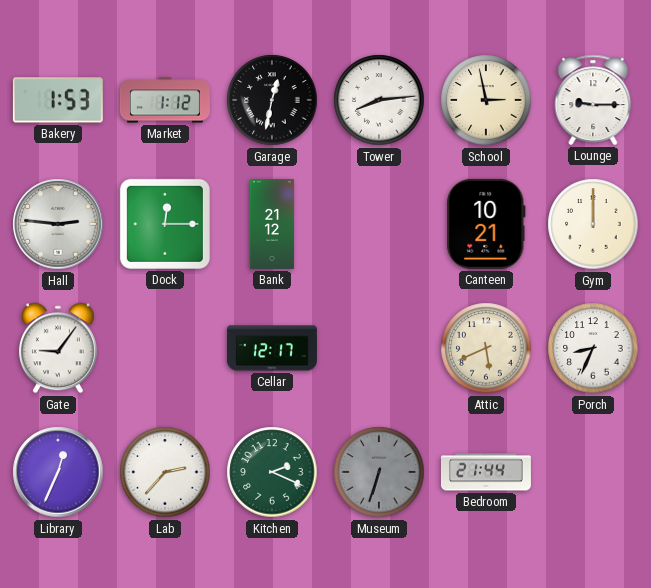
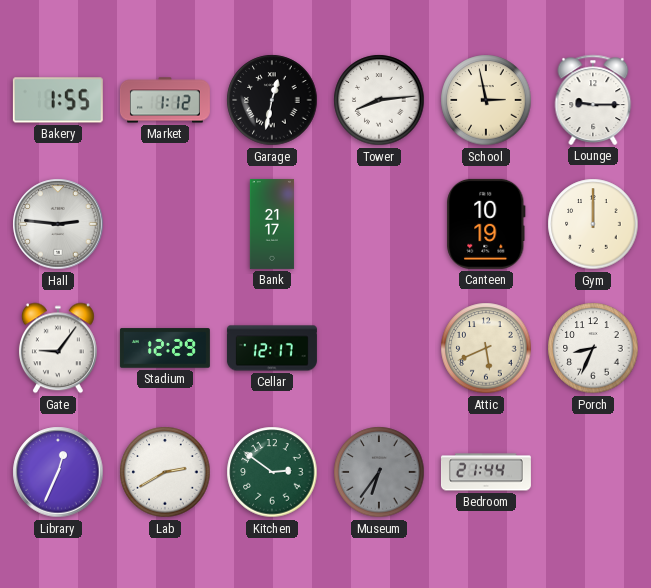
Bakery: 1:53 -> 1:55 (58, 100)
Dock: 12:15 -> none (165, 224)
Bank: 21:12 -> 21:17 (272, 224)
Canteen: 10:21 -> 10:19 (486, 224)
Stadium: none -> 12:29 (165, 348)
Lab: 2:37 -> 2:40 (165, 472)
Kitchen: 2:19 -> 2:51 (272, 472)
Museum: 6:33 -> 6:36 (379, 472)
